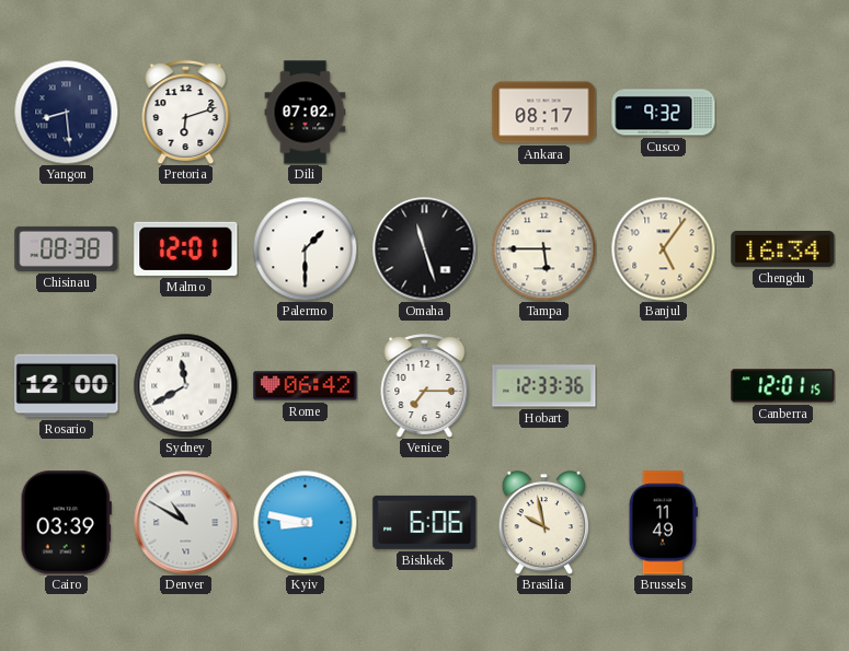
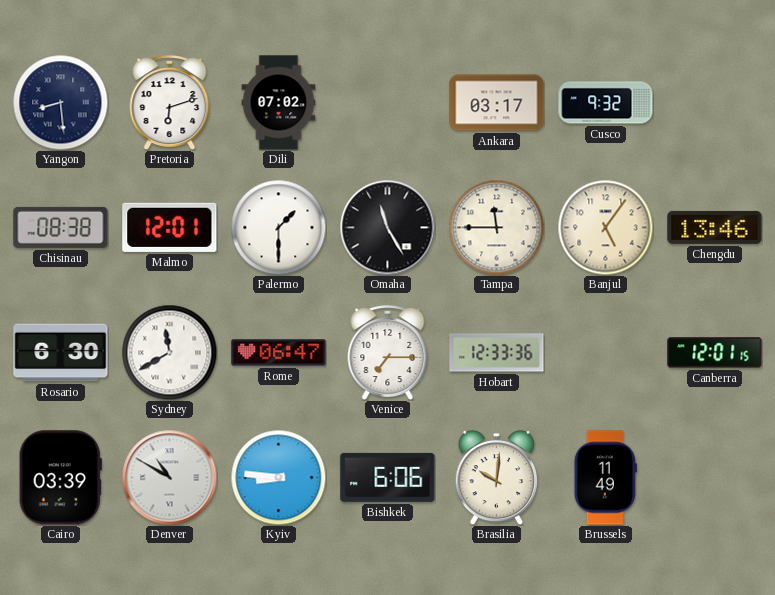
Ankara: 08:17 -> 03:17 (497, 103)
Omaha: 11:27 -> 11:25 (387, 227)
Tampa: 5:45 -> 11:45 (496, 227)
Chengdu: 16:34 -> 13:46 (715, 227)
Rosario: 12:00 -> 6:30 (61, 353)
Rome: 06:42 -> 06:47 (279, 353)
Kyiv: 8:47 -> 8:46 (278, 477)
Brasilia: 9:58 -> 10:01 (497, 478)
